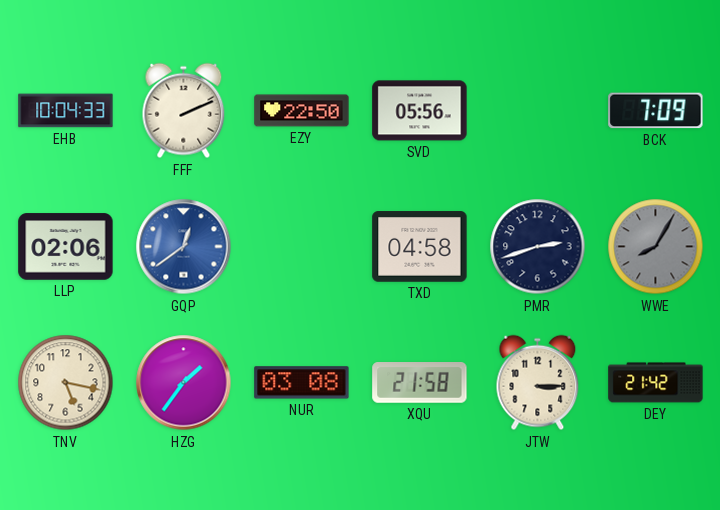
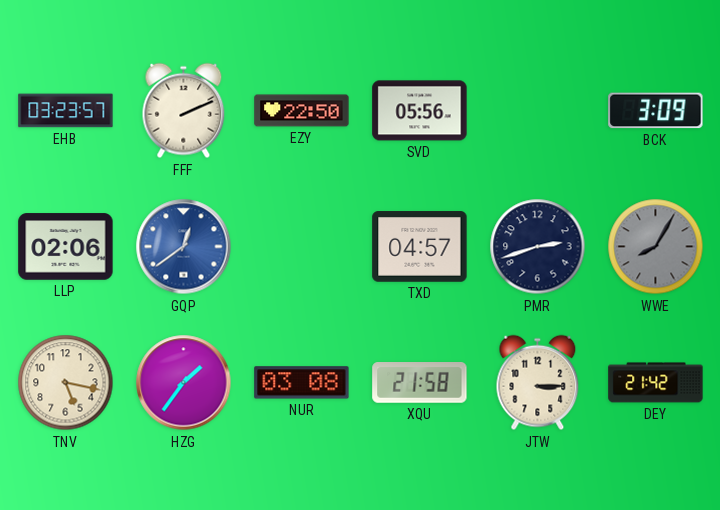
EHB: 10:04 -> 03:23 (66, 111)
BCK: 7:09 -> 3:09 (656, 111)
TXD: 04:58 -> 04:57 (420, 247)
